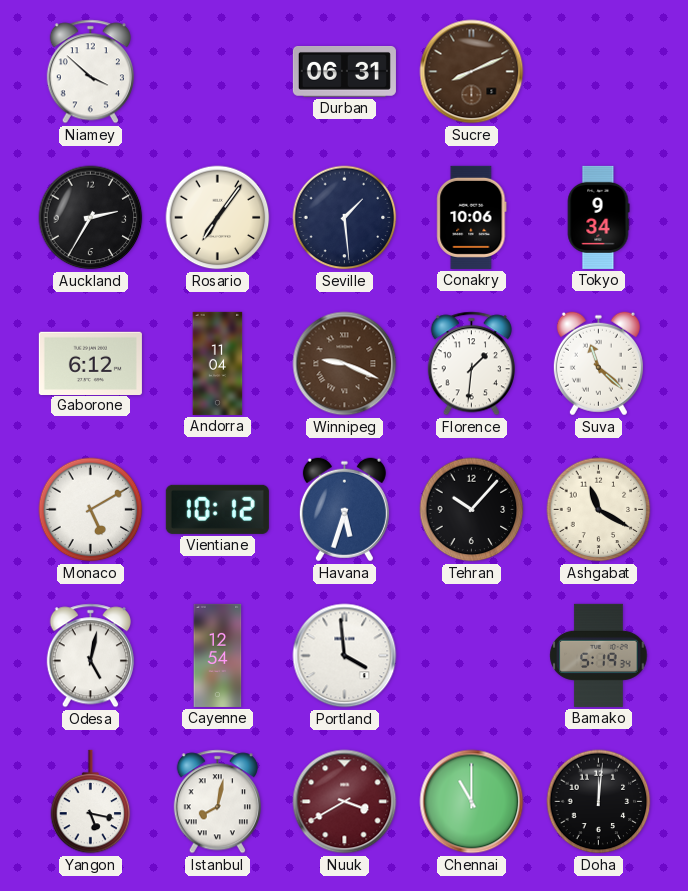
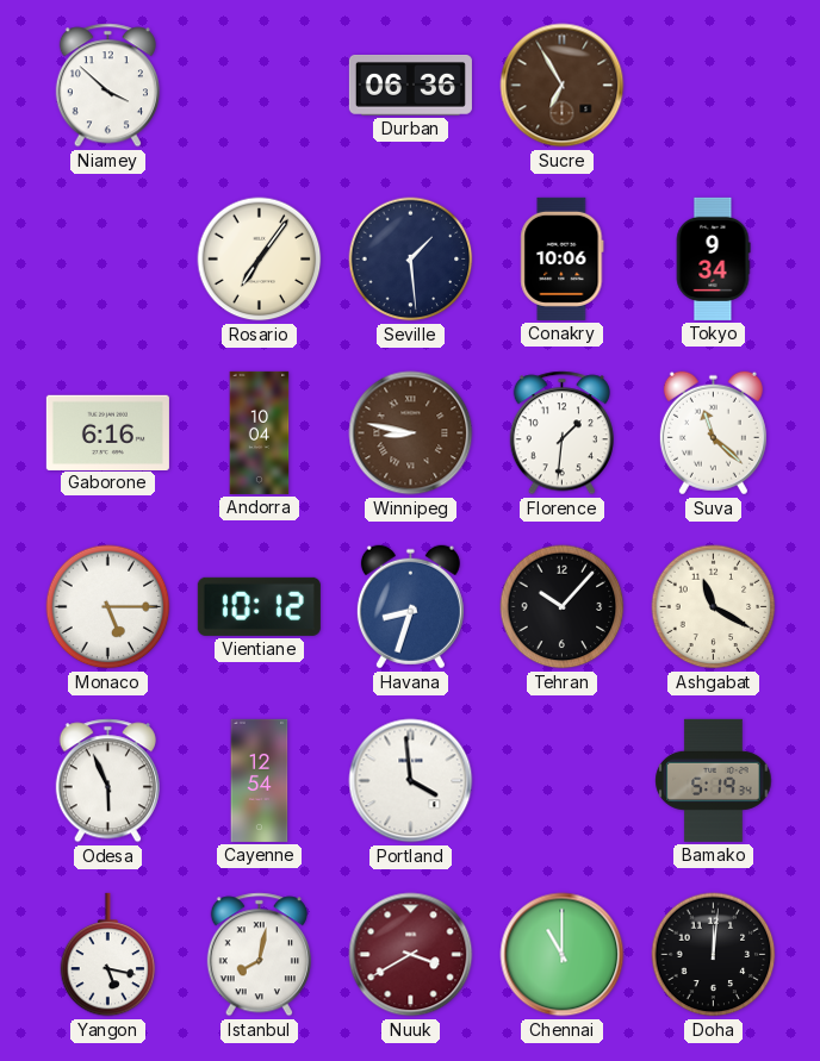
Durban: 06:31 -> 06:36 (410, 86)
Sucre: 8:11 -> 6:55 (563, 86)
Auckland: 2:35 -> none (91, 218)
Gaborone: 6:12 -> 6:16 (107, 432)
Andorra: 11:04 -> 10:04 (260, 432)
Winnipeg: 9:19 -> 8:47 (411, 433)
Monaco: 5:10 -> 5:15 (108, 607)
Havana: 5:33 -> 8:33 (410, 607)
Odesa: 5:02 -> 5:56 (107, 781)
